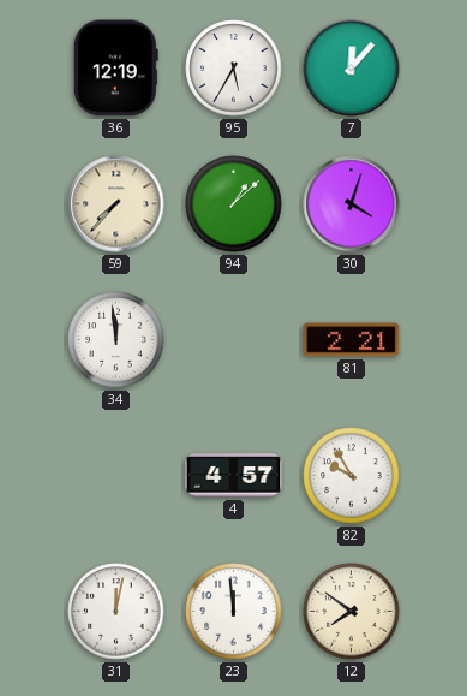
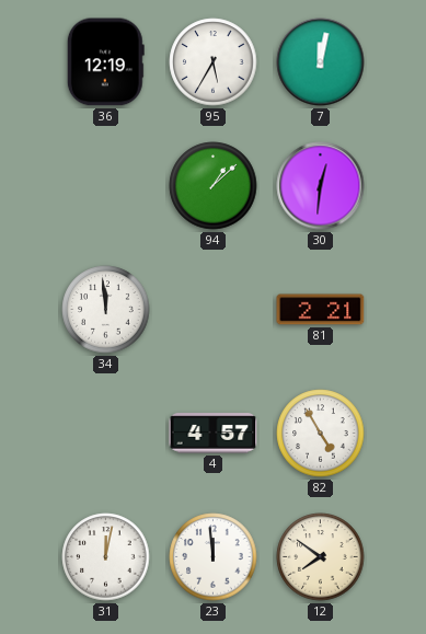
7: 12:07 -> 12:02 (321, 62)
59: 7:37 -> none (116, 204)
30: 4:03 -> 12:31 (321, 186)
82: 9:55 -> 4:55 (321, 434)
